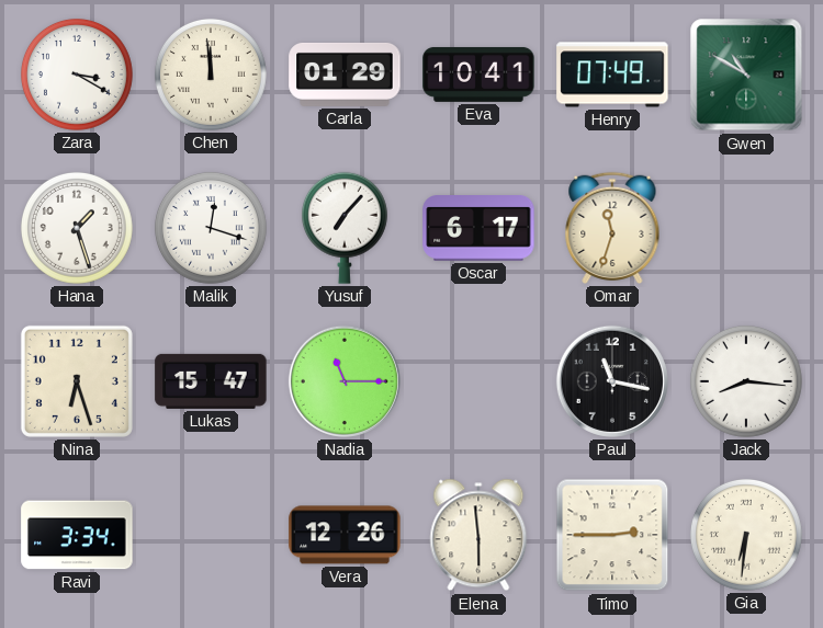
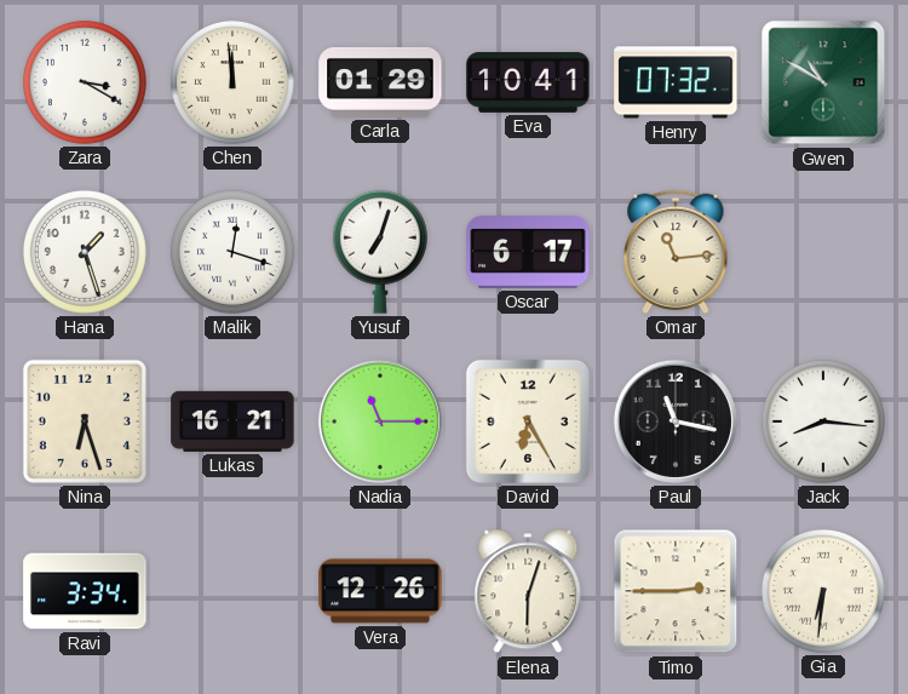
Henry: 07:49 -> 07:32 (676, 82)
Yusuf: 7:07 -> 7:03 (380, 252)
Omar: 11:33 -> 11:14 (676, 252)
Lukas: 15:47 -> 16:21 (232, 421)
David: none -> 6:25 (528, 421)
Elena: 5:59 -> 6:03 (528, 591)
